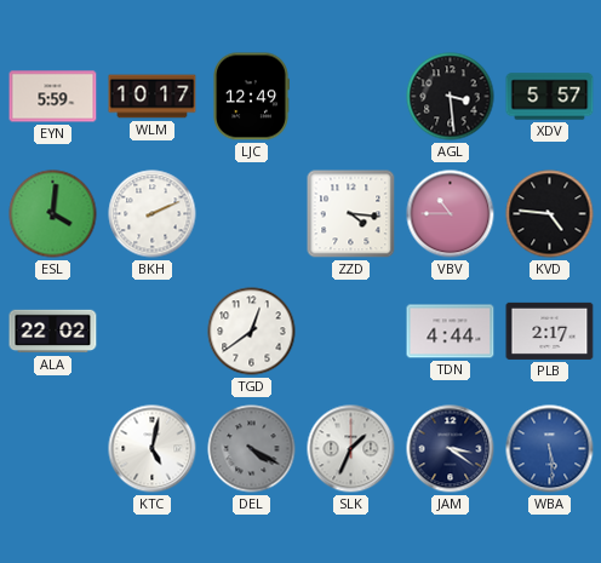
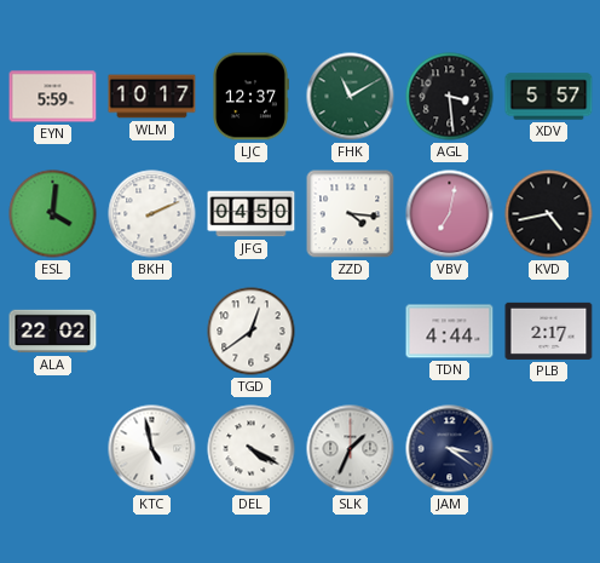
LJC: 12:49 -> 12:37 (250, 97)
FHK: none -> 11:10 (351, 97)
JFG: none -> 04:50 (252, 214)
VBV: 10:45 -> 7:02 (450, 214)
KVD: 4:46 -> 4:43 (549, 214)
KTC: 5:02 -> 4:58 (152, 449)
DEL dial: grey -> white (252, 449)
WBA: 5:29 -> none (550, 449)
